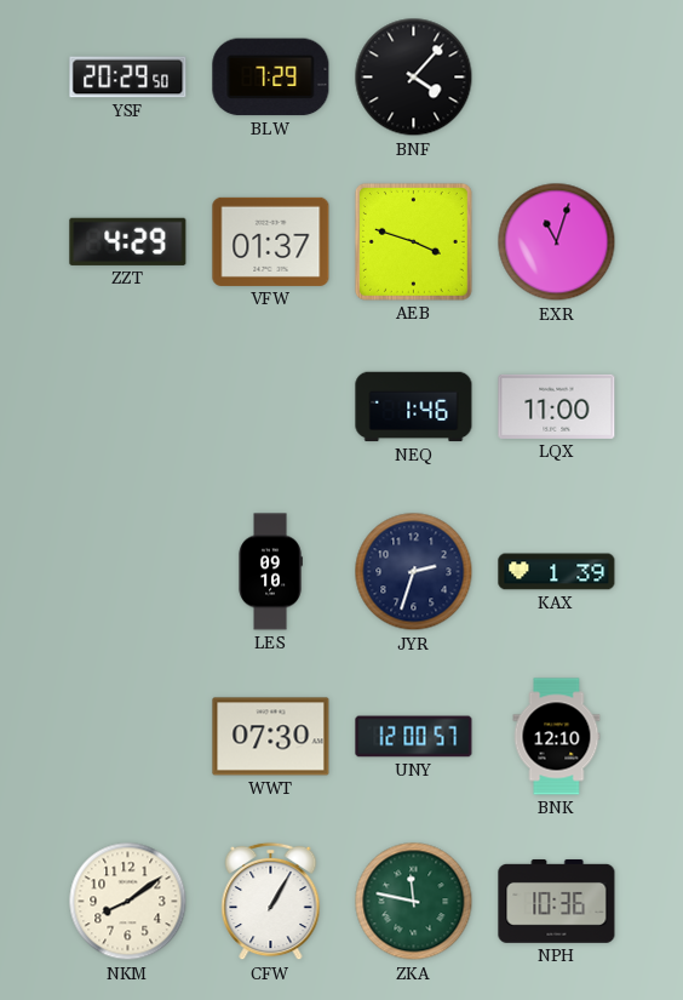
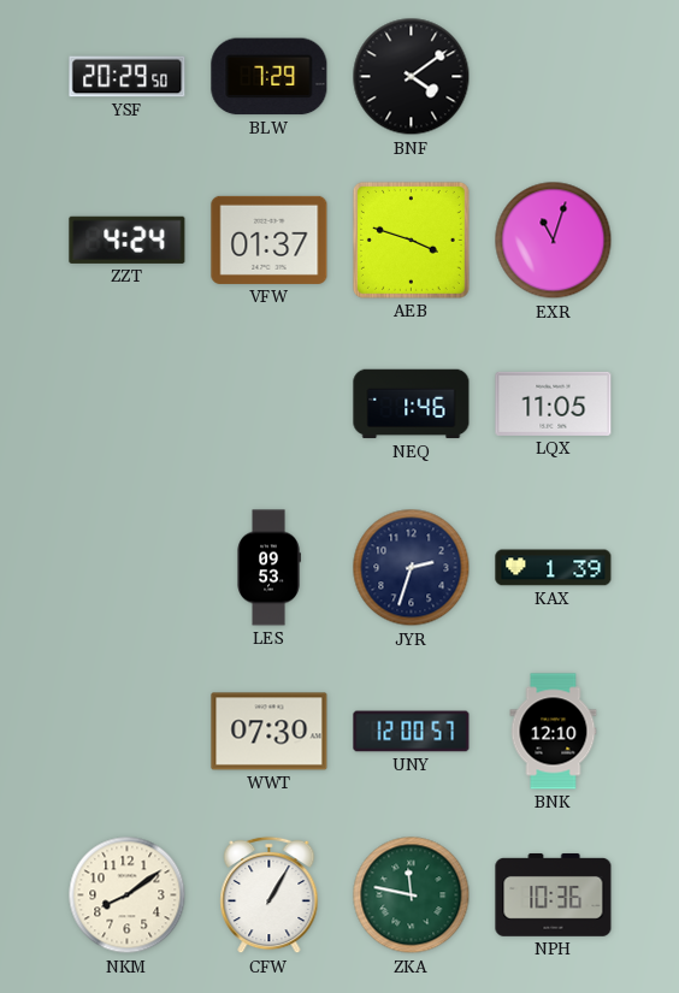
BNF: 4:07 -> 4:09 (412, 77)
ZZT: 4:29 -> 4:24 (128, 240)
LQX: 11:00 -> 11:05 (554, 403)
LES: 09:10 -> 09:53 (268, 568)
